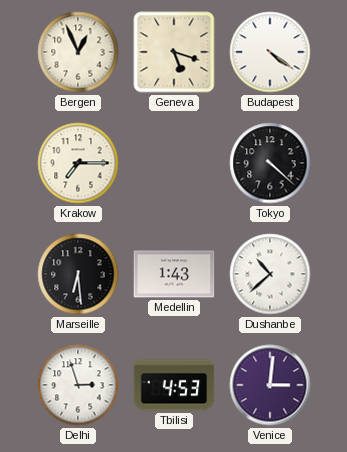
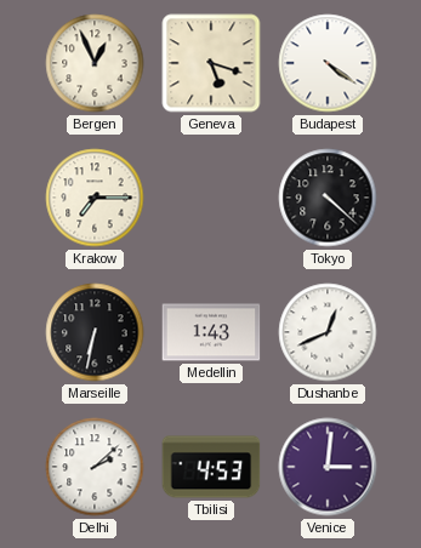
Marseille: 6:29 -> 6:32 (95, 332)
Dushanbe: 10:38 -> 12:41 (328, 332)
Delhi: 2:57 -> 2:08 (95, 467)
